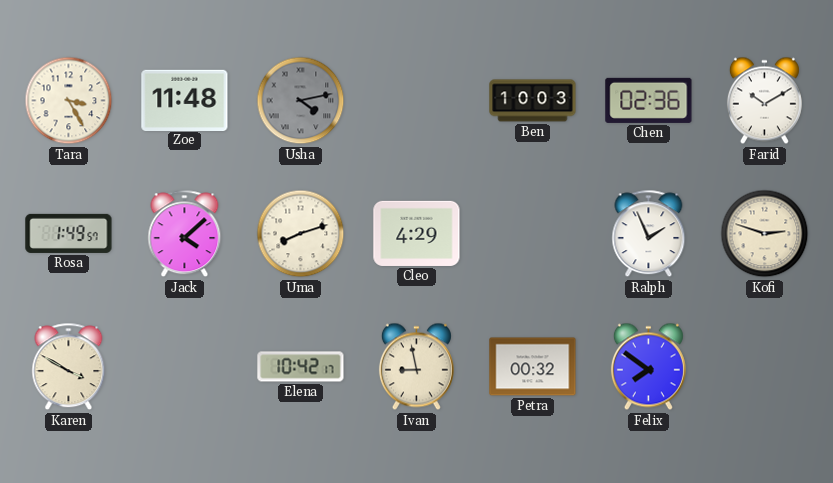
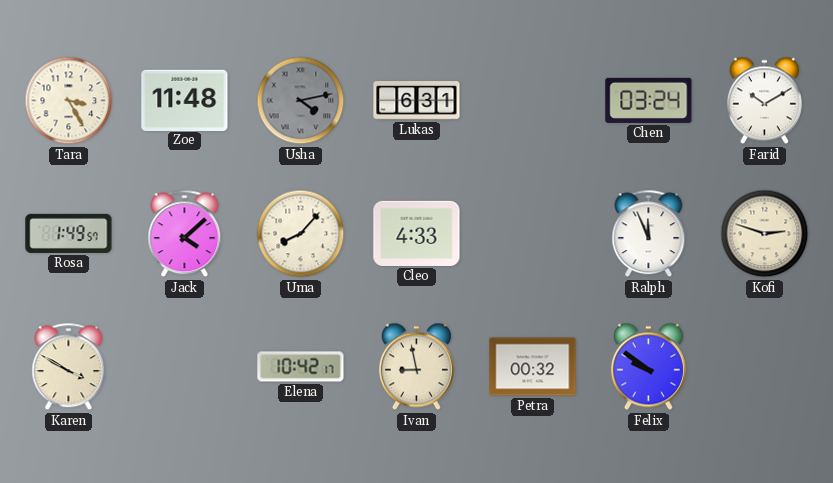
Lukas: none -> 6:31 (417, 101)
Ben: 10:03 -> none (533, 101)
Chen: 02:36 -> 03:24 (649, 100)
Uma: 8:12 -> 8:07 (301, 234)
Cleo: 4:29 -> 4:33 (417, 233)
Ralph: 1:56 -> 11:56 (649, 234)
Felix: 7:51 -> 9:51 (648, 367)
